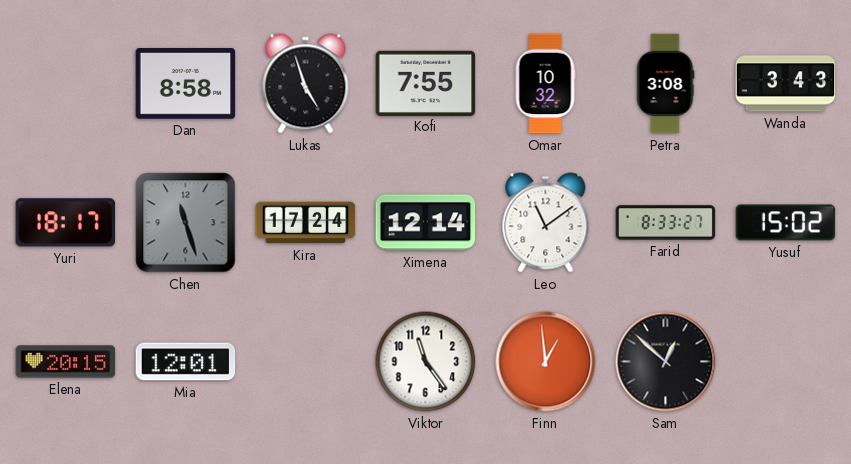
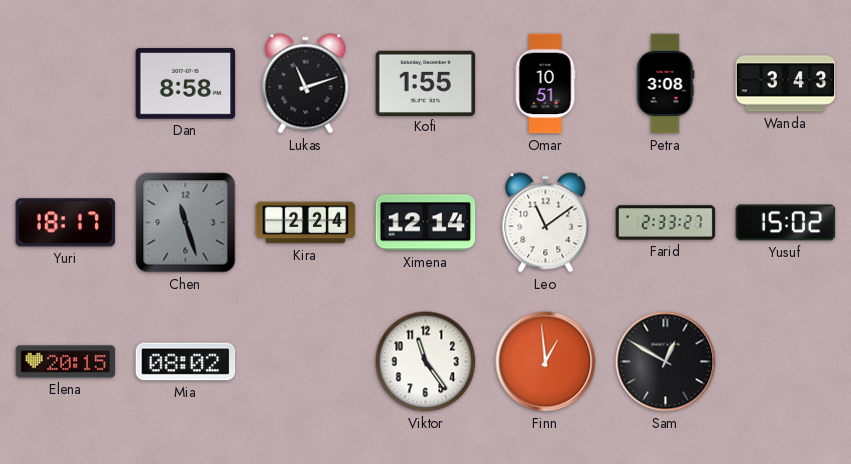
Lukas: 4:57 -> 11:12 (306, 84)
Kofi: 7:55 -> 1:55 (426, 83)
Omar: 10:32 -> 10:51 (545, 84)
Kira: 17:24 -> 2:24 (306, 223)
Farid: 8:33 -> 2:33 (666, 223)
Mia: 12:01 -> 08:02 (186, 362)
Sam: 12:52 -> 12:50 (666, 362)
